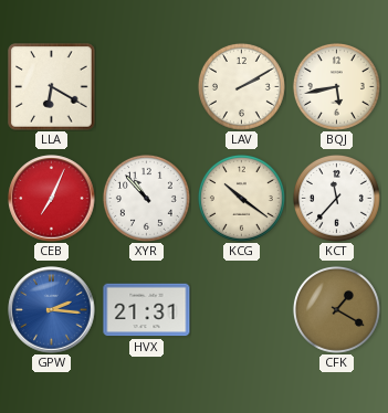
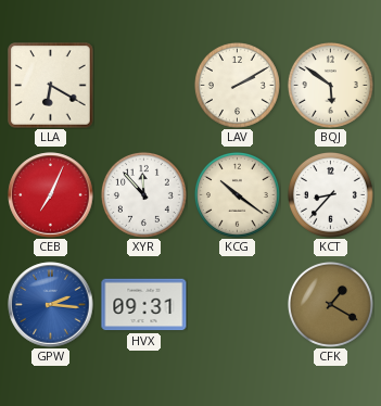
BQJ: 5:43 -> 5:51 (330, 85)
XYR: 10:53 -> 11:53 (143, 194)
KCT: 11:37 -> 8:37 (330, 194)
HVX: 21:31 -> 09:31 (144, 305)
